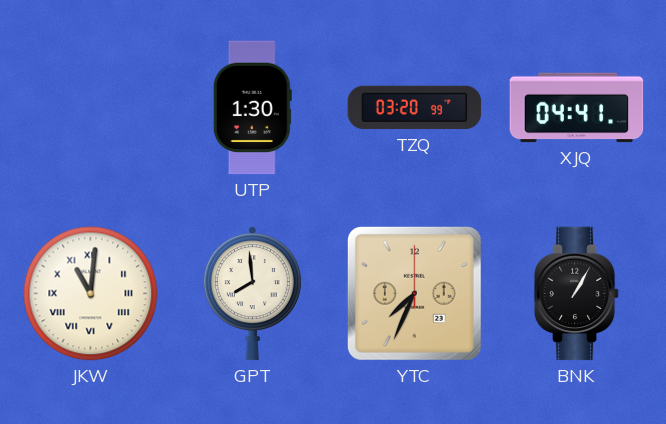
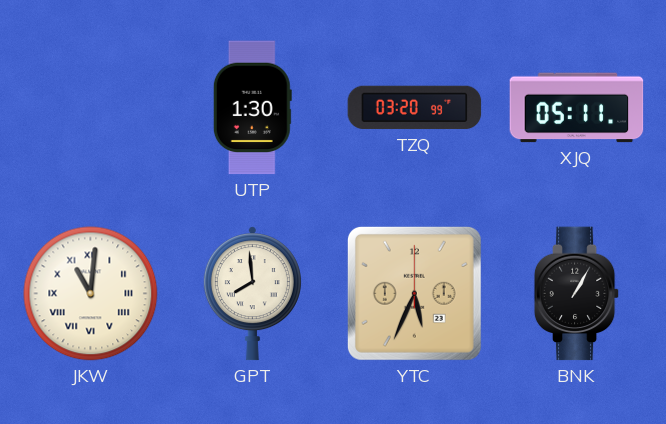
XJQ: 04:41 -> 05:11 (577, 108)
YTC: 7:34 -> 5:34 (414, 293)
